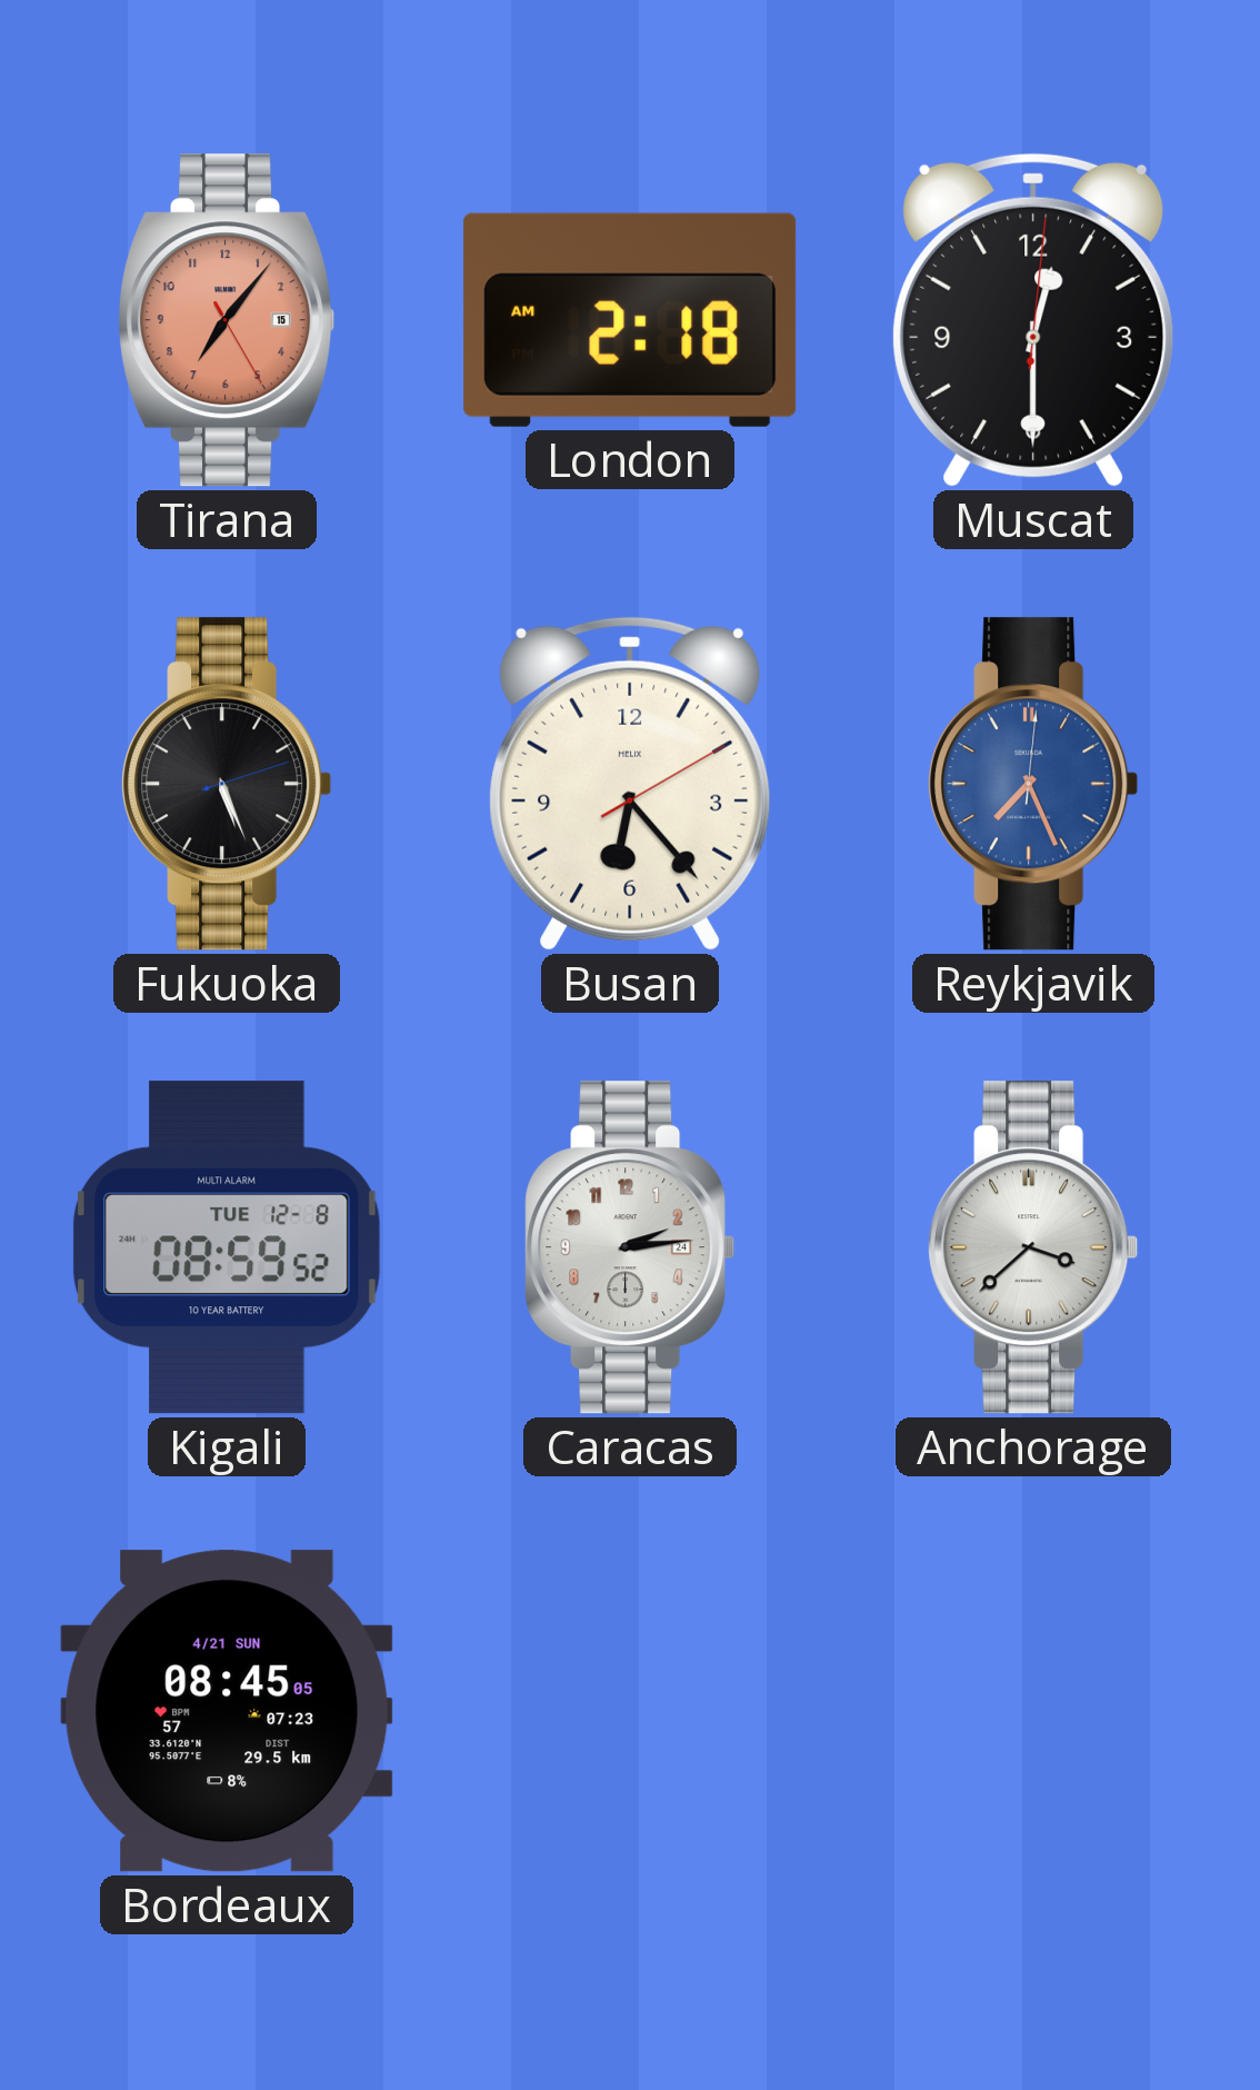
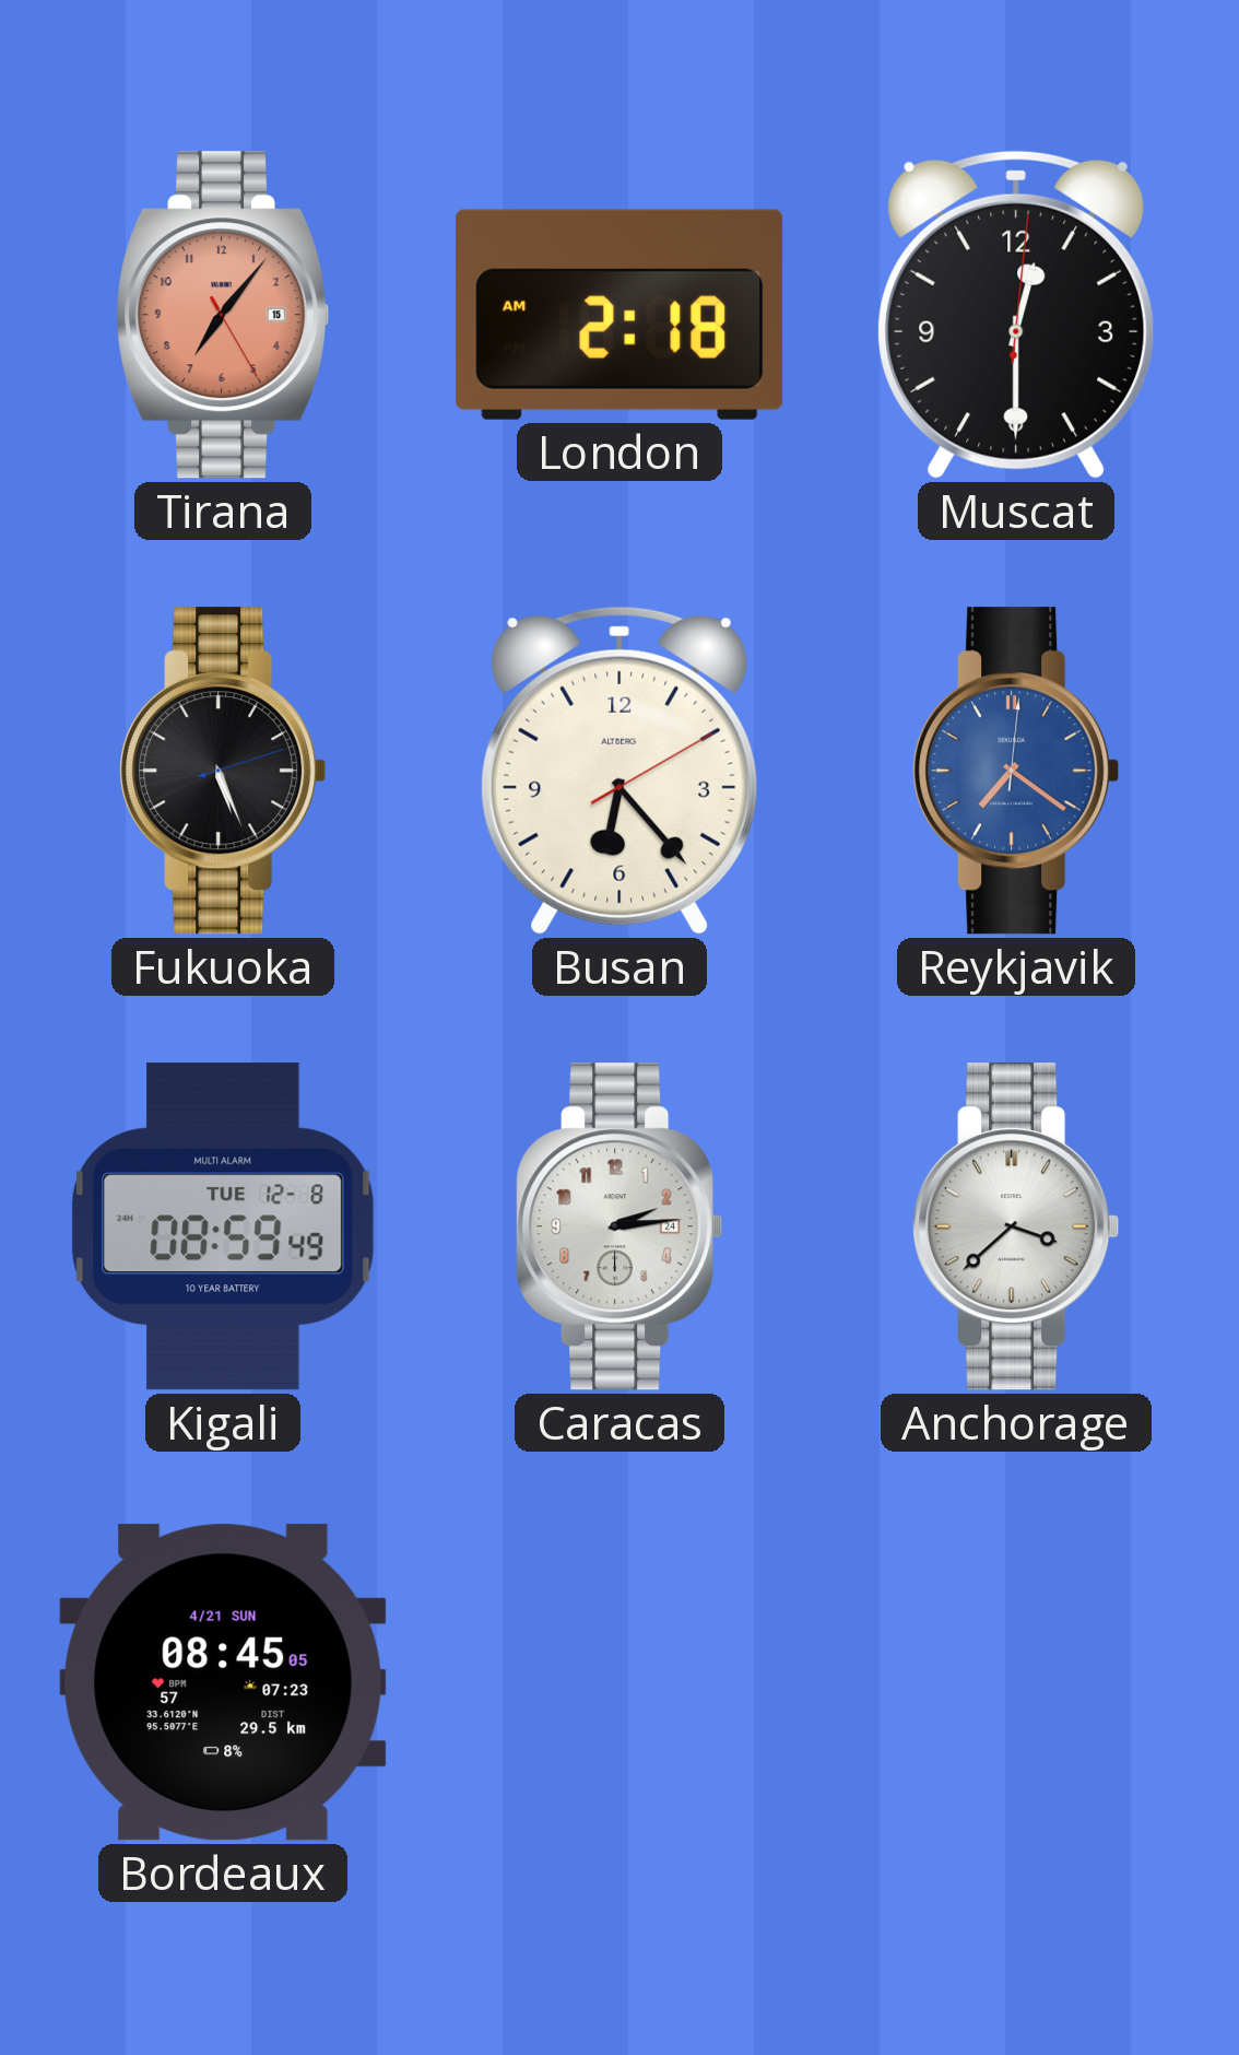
Busan brand: HELIX -> ALTBERG (619, 771)
Reykjavik: 7:26 -> 7:21 (1016, 771)
Kigali: 08:59:52 -> 08:59:49 (223, 1226)
